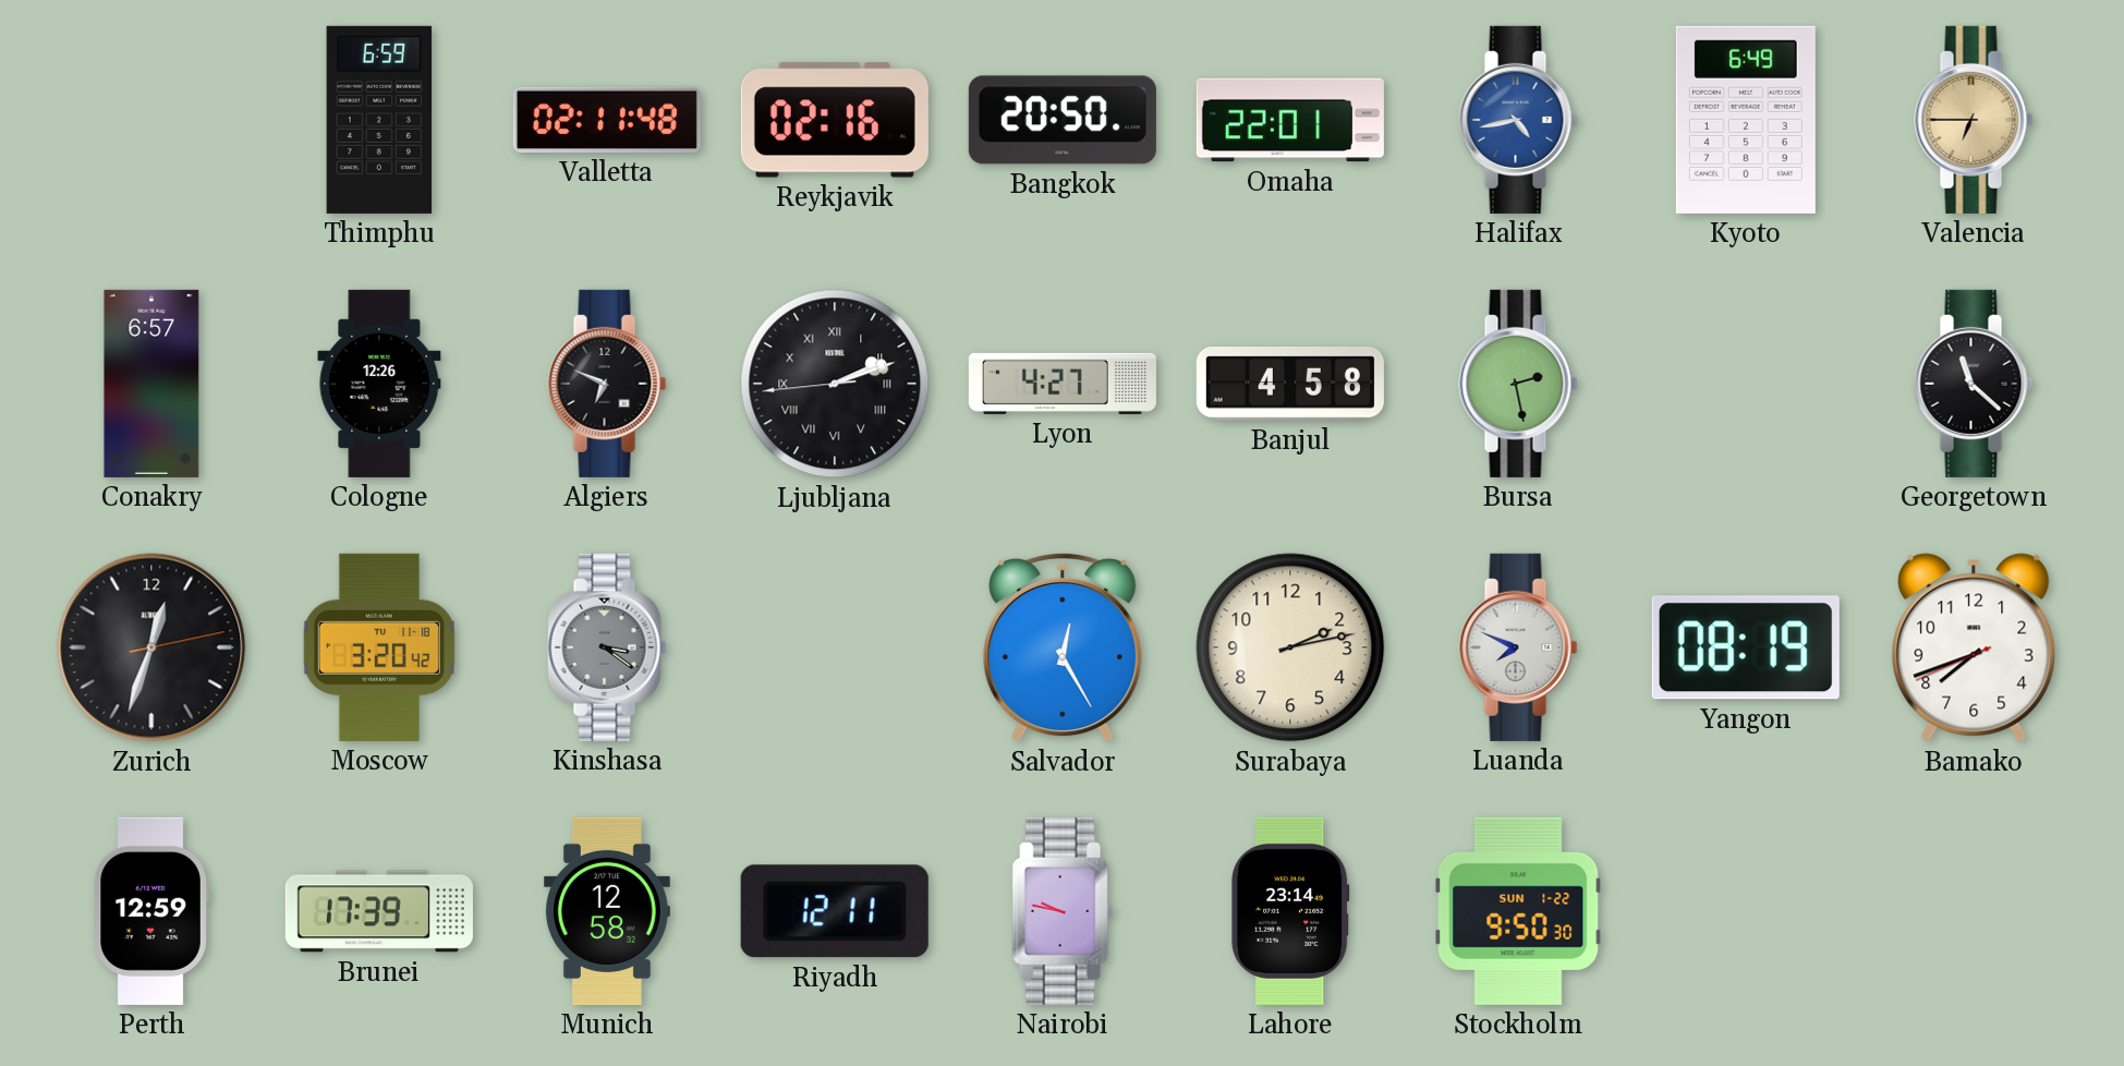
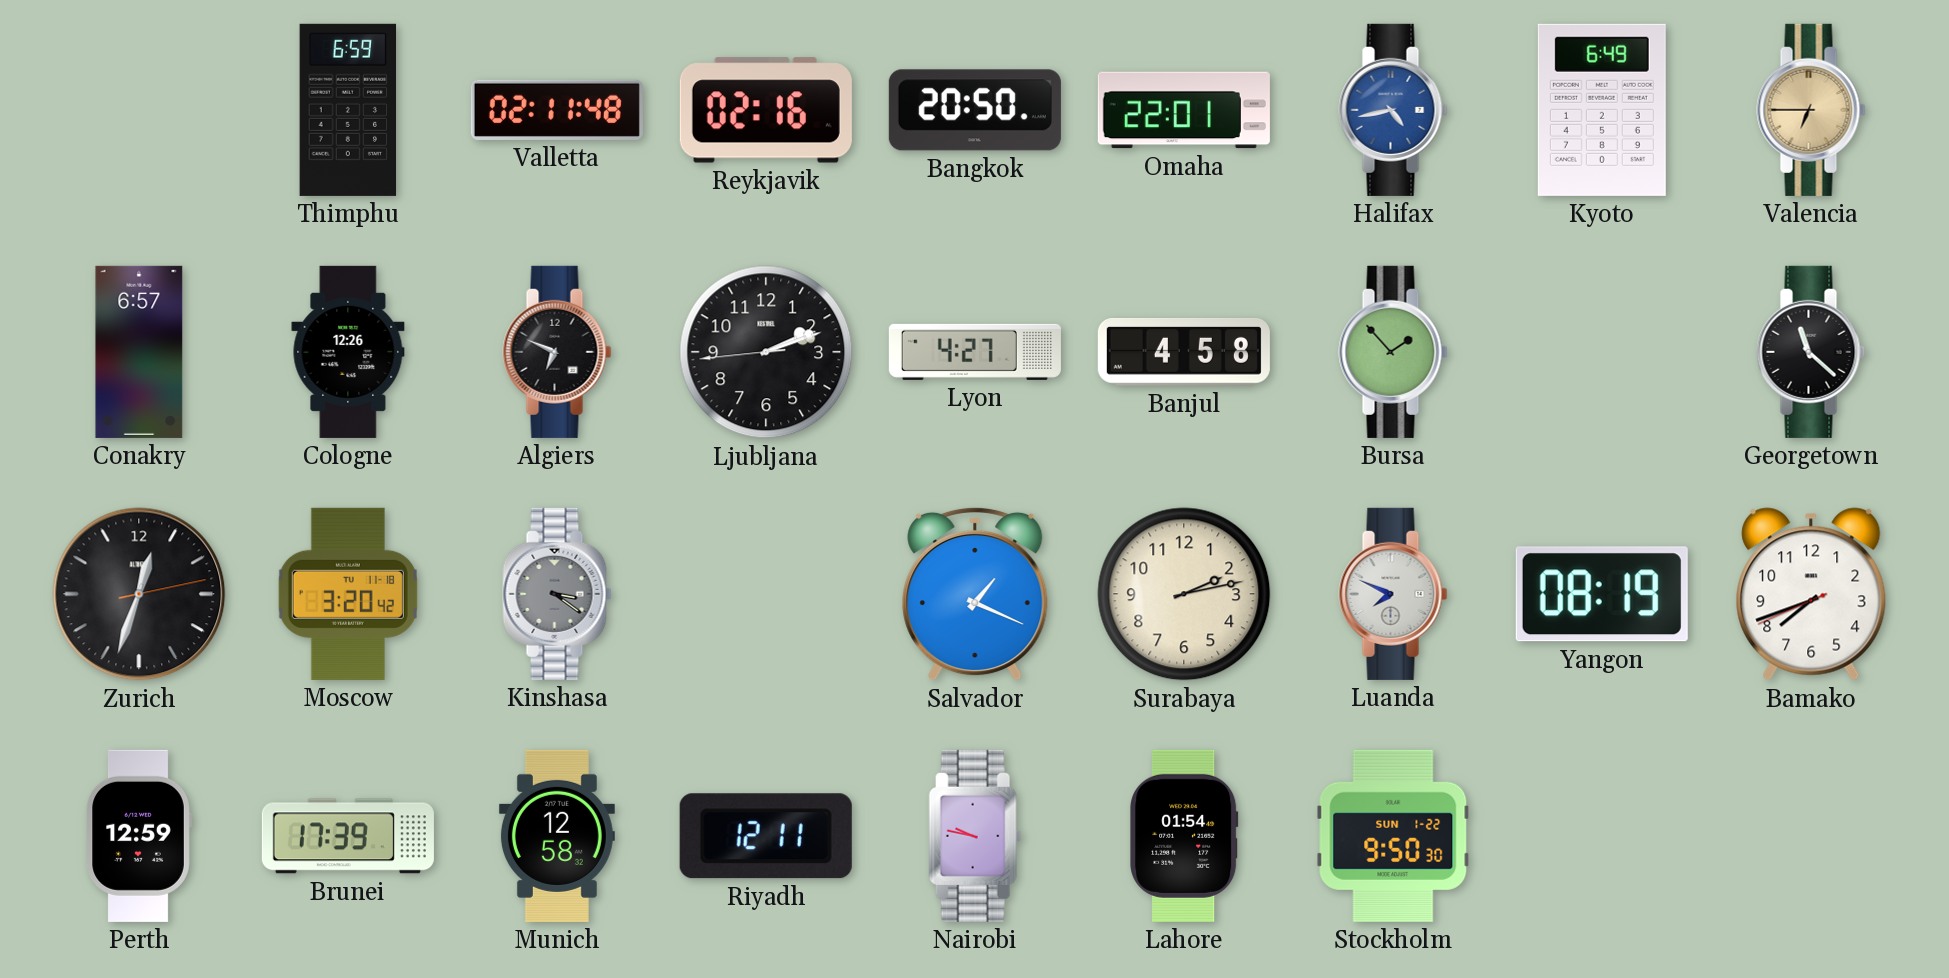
Ljubljana numerals: Roman -> Arabic (766, 352)
Bursa: 2:28 -> 1:53 (1393, 352)
Salvador: 12:25 -> 1:19 (975, 594)
Lahore: 23:14 -> 01:54 (1184, 836)
